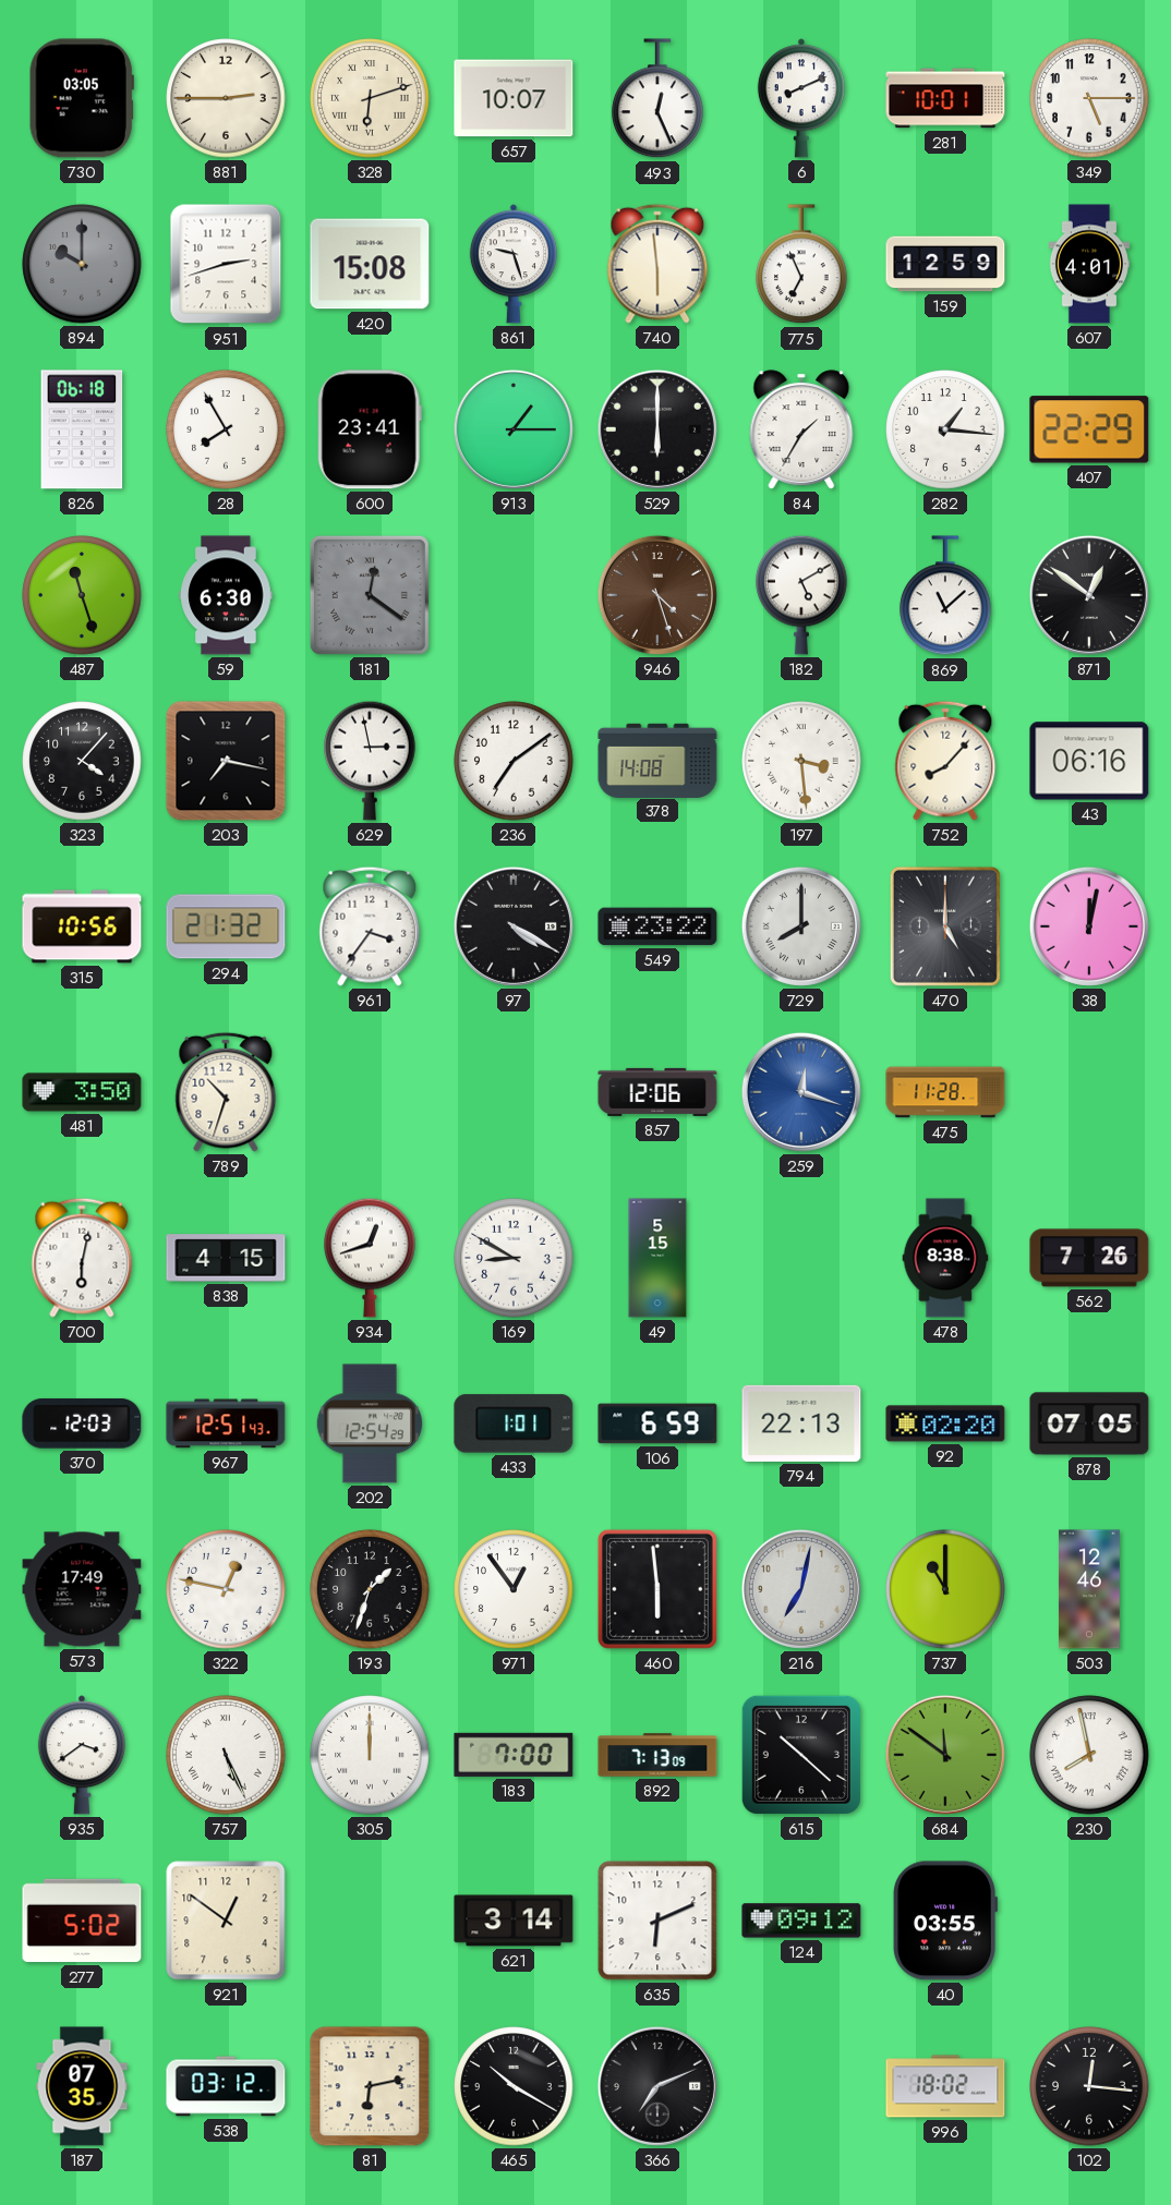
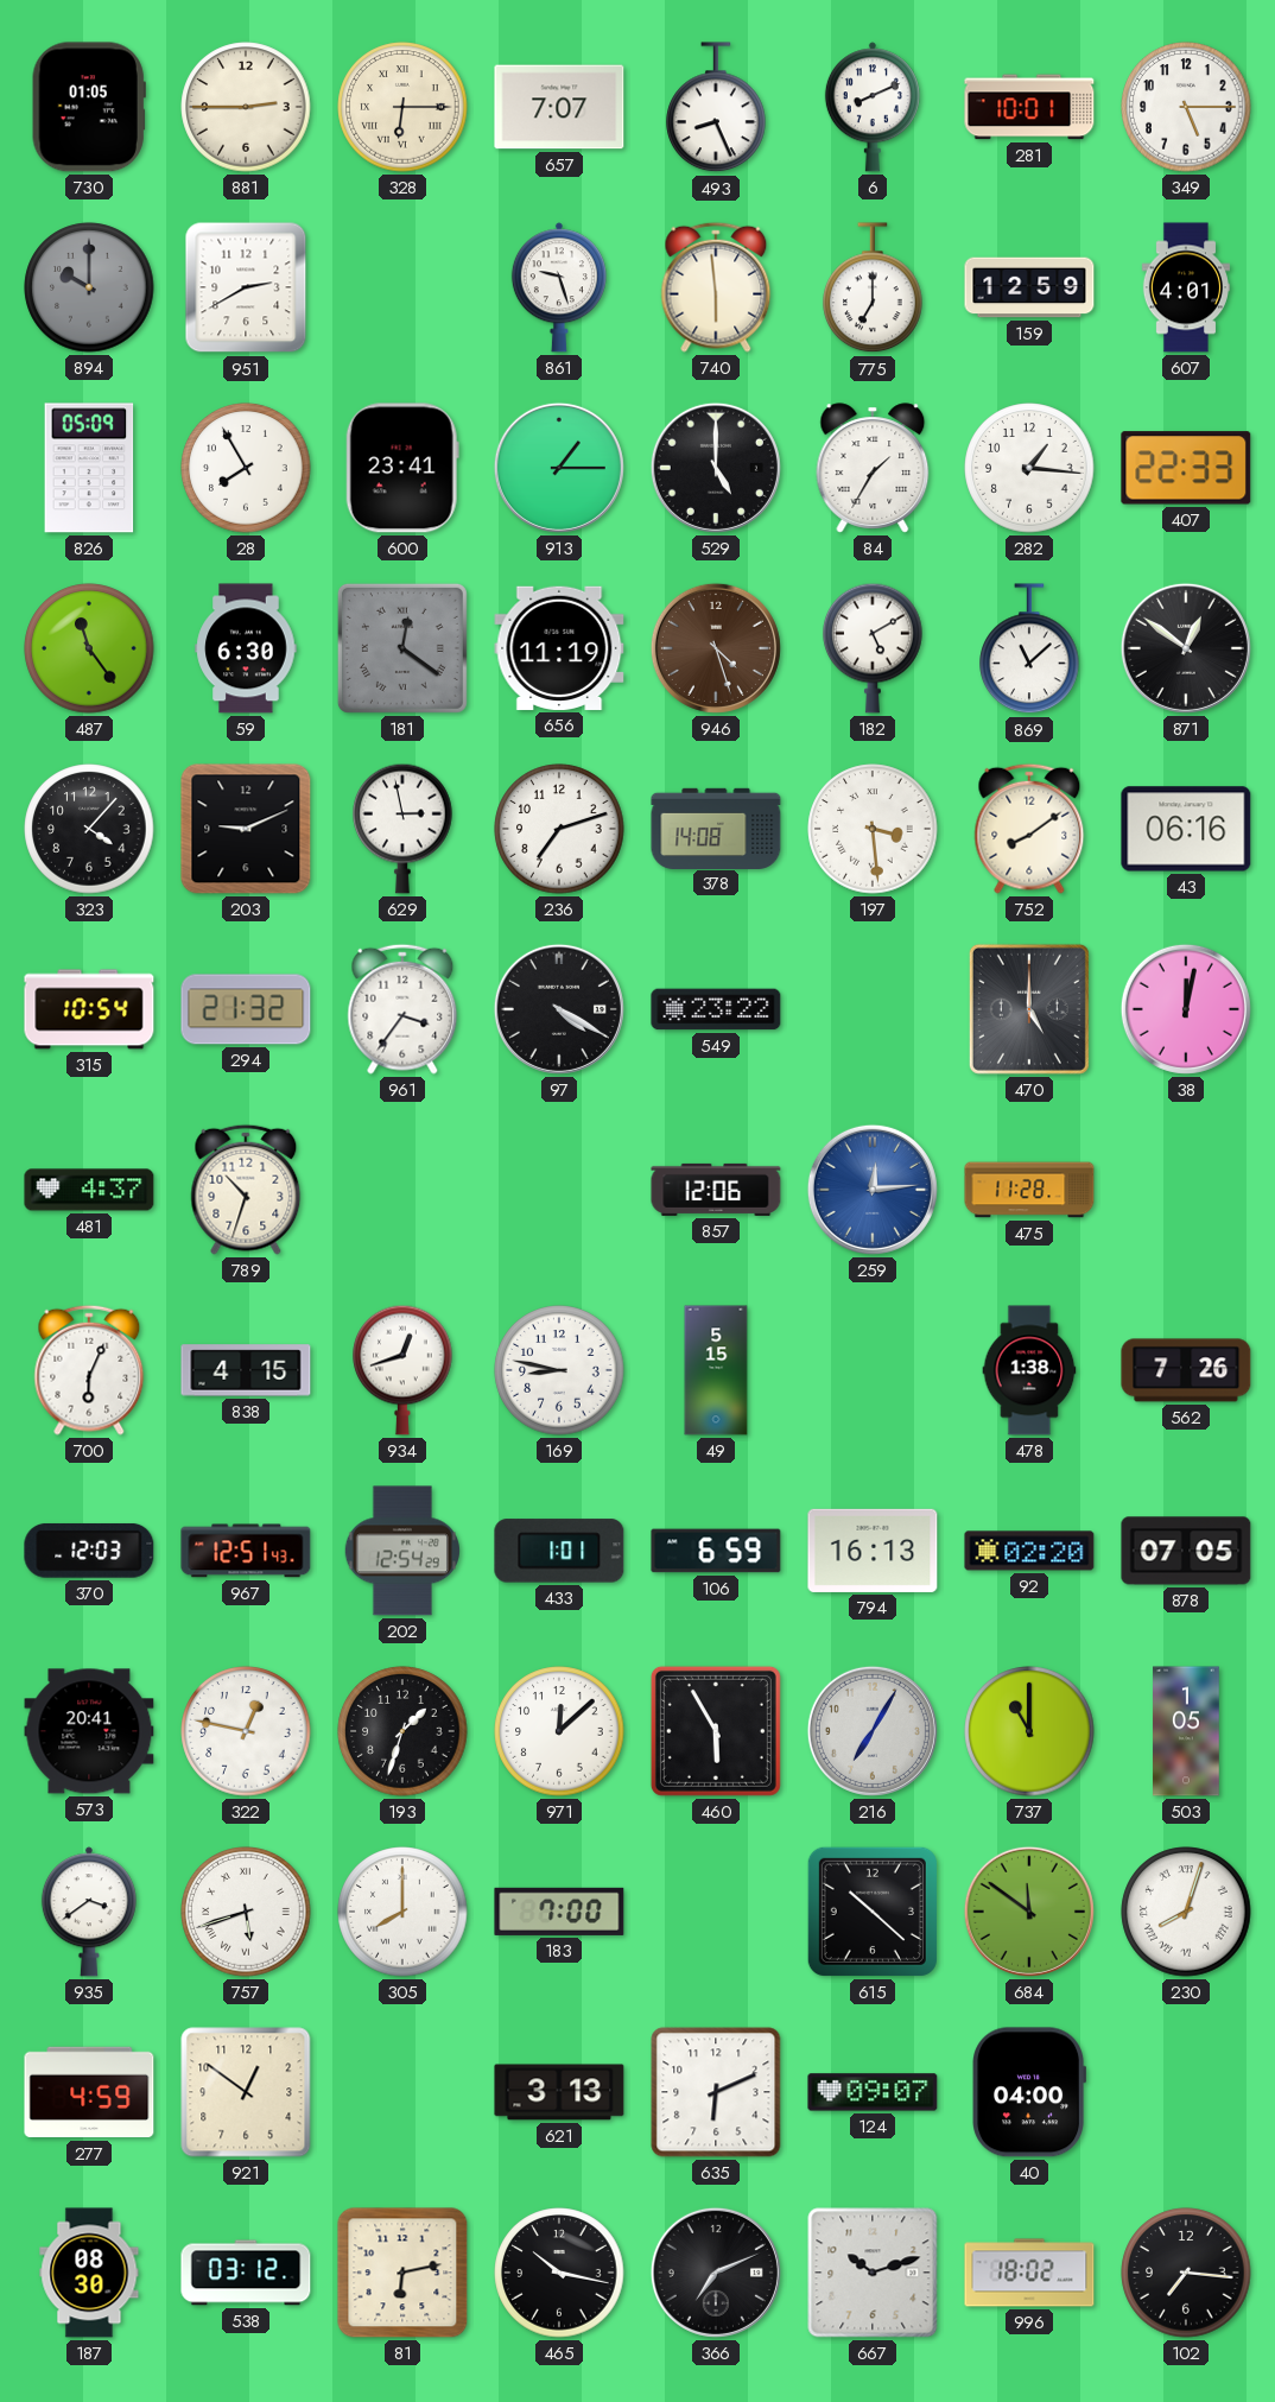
730: 03:05 -> 01:05 (89, 107)
328: 6:12 -> 6:15 (402, 107)
657: 10:07 -> 7:07 (559, 107)
493: 12:26 -> 8:26 (716, 108)
951: 2:42 -> 2:40 (246, 287)
420: 15:08 -> none (370, 264)
775: 6:56 -> 7:00 (873, 289)
826: 06:18 -> 05:09 (89, 468)
529: 6:00 -> 5:00 (716, 468)
407: 22:29 -> 22:33 (1186, 468)
487: 11:27 -> 11:24 (89, 648)
656: none -> 11:19 (559, 648)
203: 7:17 -> 9:11 (246, 829)
236: 7:09 -> 7:12 (559, 829)
752: 8:07 -> 8:09 (1029, 829)
315: 10:56 -> 10:54 (89, 1009)
729: 8:00 -> none (801, 926)
481: 3:50 -> 4:37 (89, 1190)
259: 12:18 -> 12:14 (873, 1190)
700: 6:02 -> 6:04 (89, 1370)
169: 8:50 -> 8:47 (559, 1370)
478: 8:38 -> 1:38 (1029, 1370)
794: 22:13 -> 16:13 (873, 1551)
573: 17:49 -> 20:41 (89, 1731)
971: 12:54 -> 12:08 (559, 1731)
460: 5:59 -> 5:55 (716, 1731)
216: 7:02 -> 7:05 (873, 1731)
503: 12:46 -> 1:05 (1186, 1731)
757: 5:26 -> 5:42 (246, 1912)
305: 12:00 -> 8:00 (402, 1912)
892: 7:13 -> none (657, 1755)
230: 7:58 -> 8:03 (1186, 1912)
277: 5:02 -> 4:59 (89, 2092)
621: 3:14 -> 3:13 (559, 2092)
124: 09:12 -> 09:07 (873, 2092)
40: 03:55 -> 04:00 (1029, 2092)
187: 07:35 -> 08:30 (89, 2273)
465: 10:20 -> 10:17 (559, 2273)
667: none -> 10:12 (873, 2273)
102: 12:16 -> 7:16 (1186, 2273)
